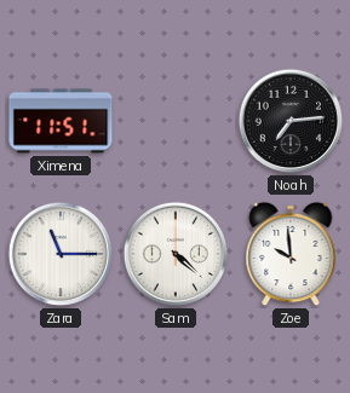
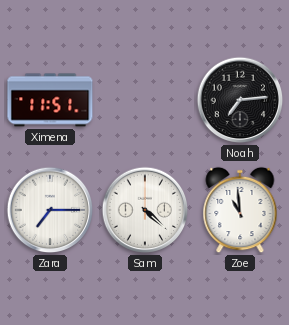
Zara: 11:15 -> 7:15 (50, 210)
Zoe: 9:59 -> 10:59 (240, 210)
